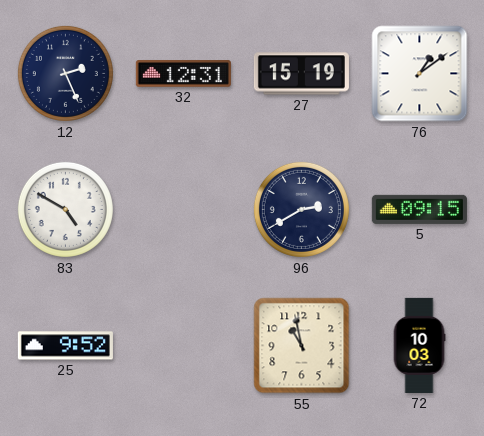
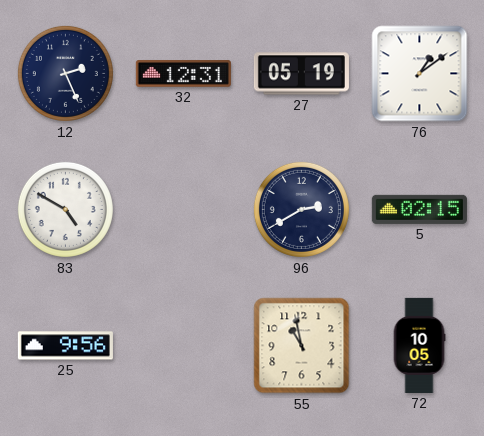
27: 15:19 -> 05:19 (301, 74)
5: 09:15 -> 02:15 (419, 209)
25: 9:52 -> 9:56 (65, 346)
72: 10:03 -> 10:05 (419, 345)
